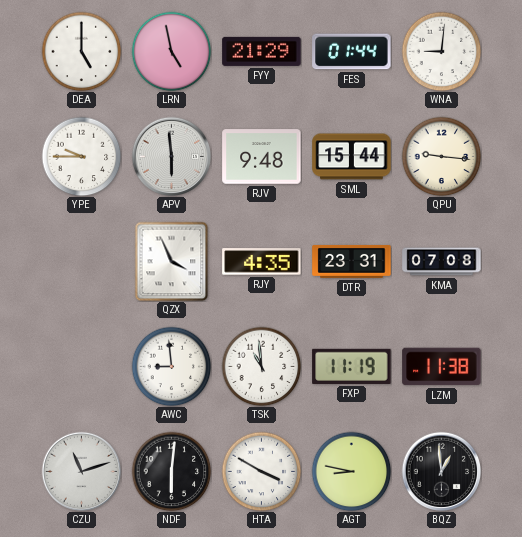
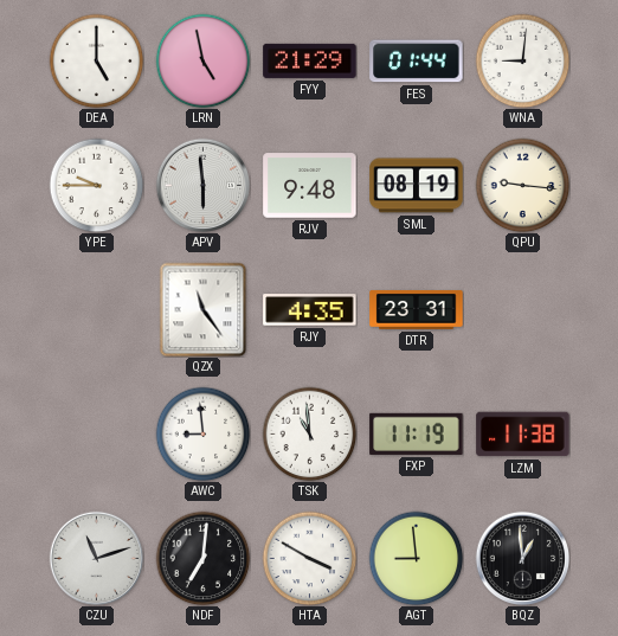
SML: 15:44 -> 08:19 (417, 186)
QZX: 3:56 -> 11:24 (204, 309)
KMA: 07:08 -> none (442, 262)
NDF: 6:01 -> 7:01 (202, 558)
AGT: 8:47 -> 8:59 (416, 558)
